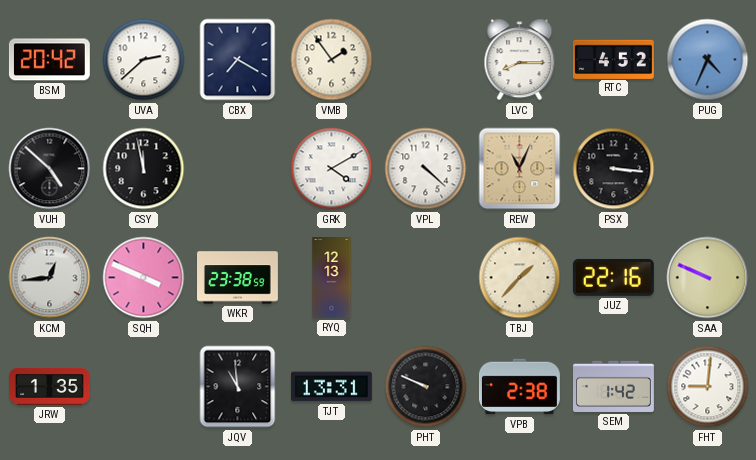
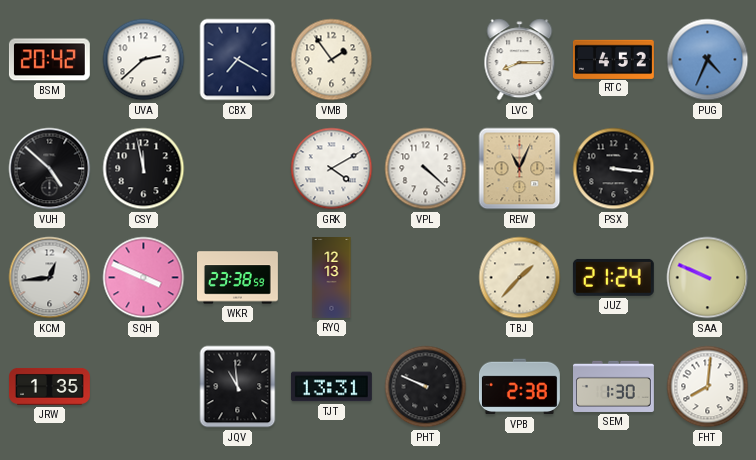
JUZ: 22:16 -> 21:24 (613, 277)
SEM: 1:42 -> 1:30 (614, 386)
FHT: 9:01 -> 8:01 (708, 387)
